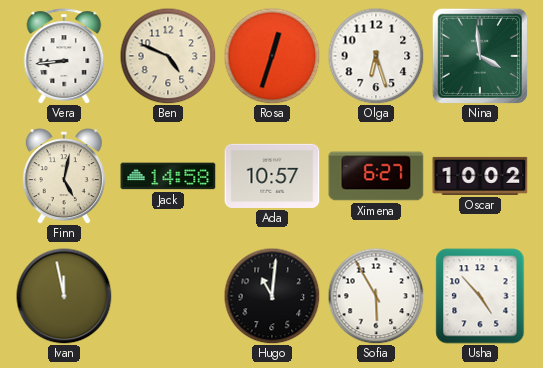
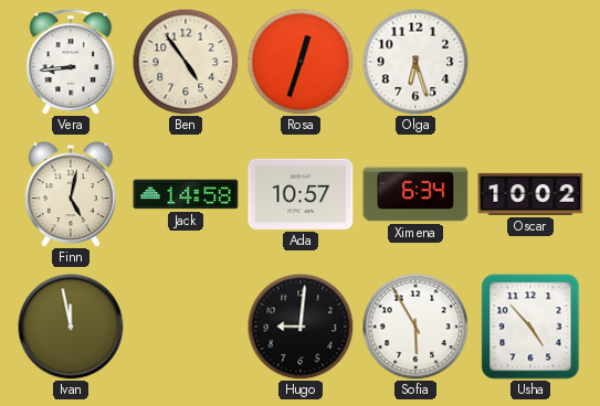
Ben: 4:49 -> 4:54 (186, 62)
Nina: 3:59 -> none (480, 56)
Ximena: 6:27 -> 6:34 (415, 194)
Hugo: 11:01 -> 9:01 (301, 327)
